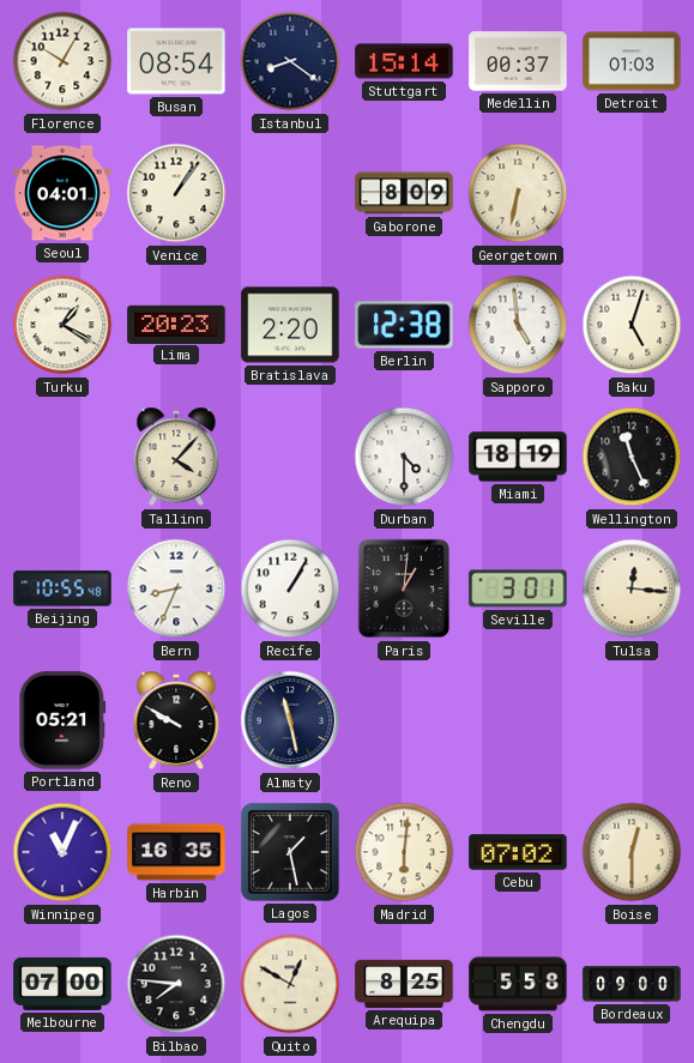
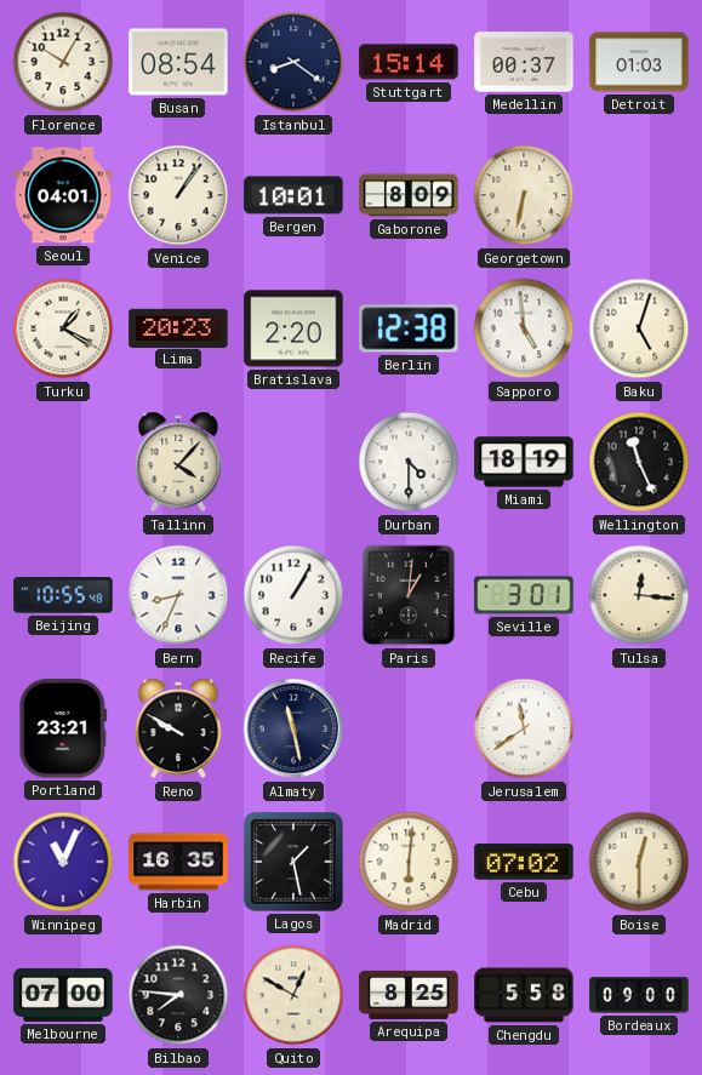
Bergen: none -> 10:01 (293, 195)
Portland: 05:21 -> 23:21 (63, 728)
Jerusalem: none -> 11:39 (524, 728)
